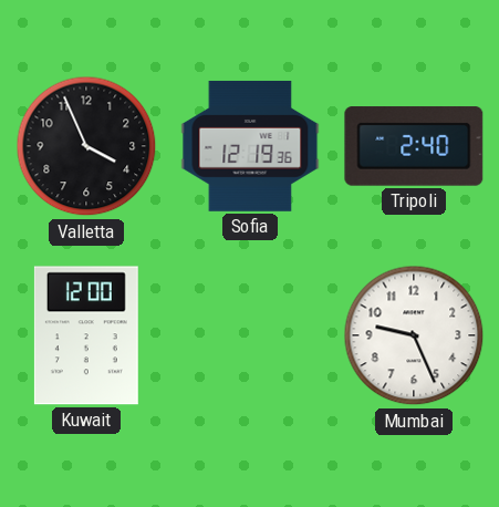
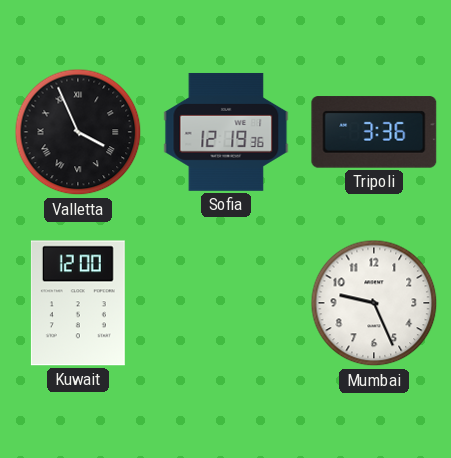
Valletta numerals: Arabic -> Roman (78, 132)
Tripoli: 2:40 -> 3:36 (374, 132)
